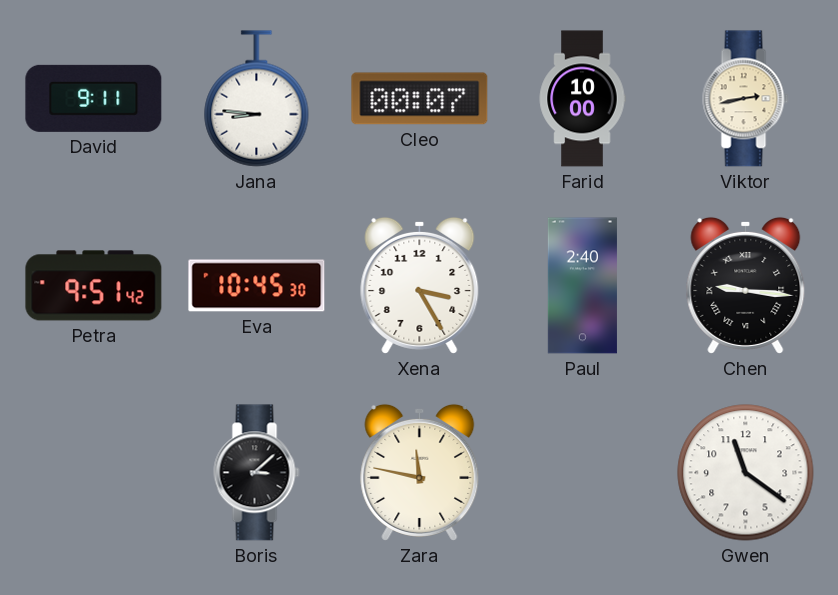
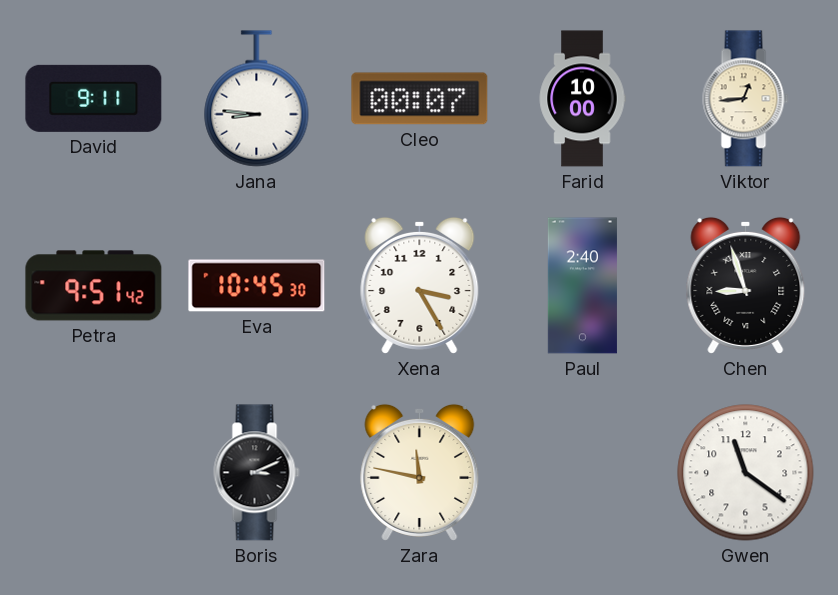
Viktor: 2:43 -> 12:44 (746, 99)
Chen: 9:16 -> 8:57 (746, 285)
Boris: 3:08 -> 3:11 (257, 473)
